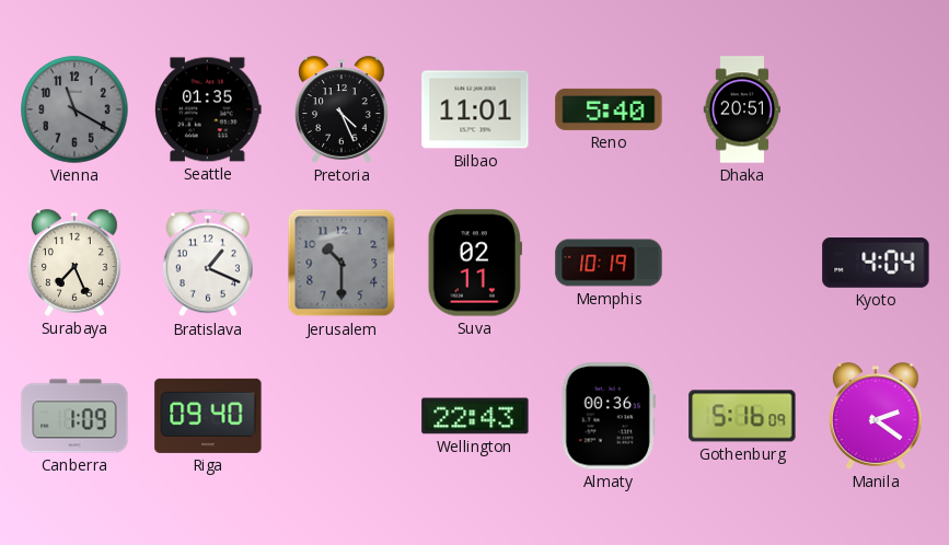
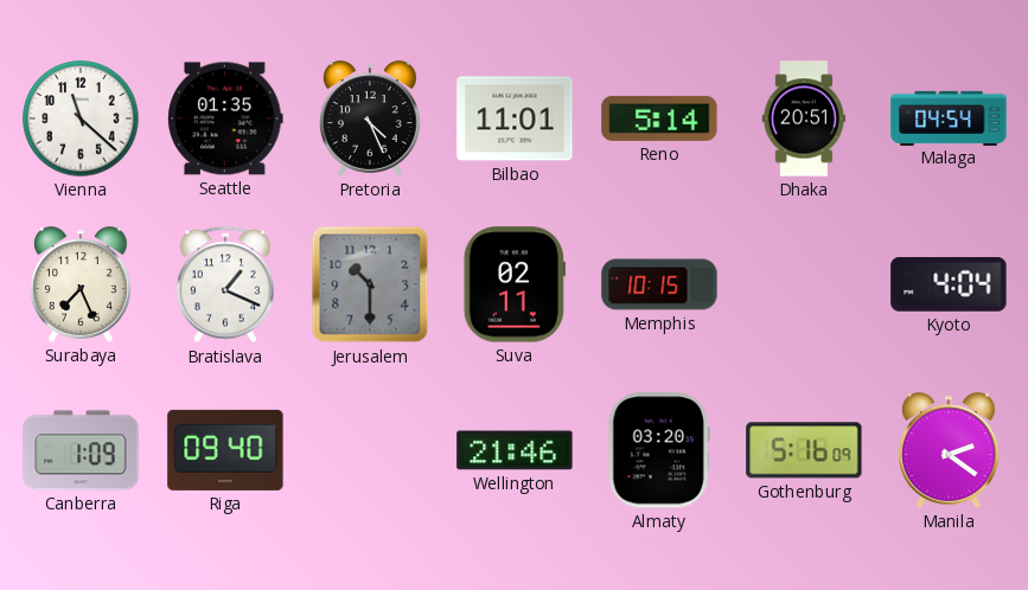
Vienna: 11:20 -> 11:22 (81, 118)
Vienna dial: grey -> white (81, 118)
Reno: 5:40 -> 5:14 (659, 118)
Malaga: none -> 04:54 (949, 117)
Memphis: 10:19 -> 10:15 (659, 284)
Wellington: 22:43 -> 21:46 (515, 450)
Almaty: 00:36 -> 03:20 (659, 450)
